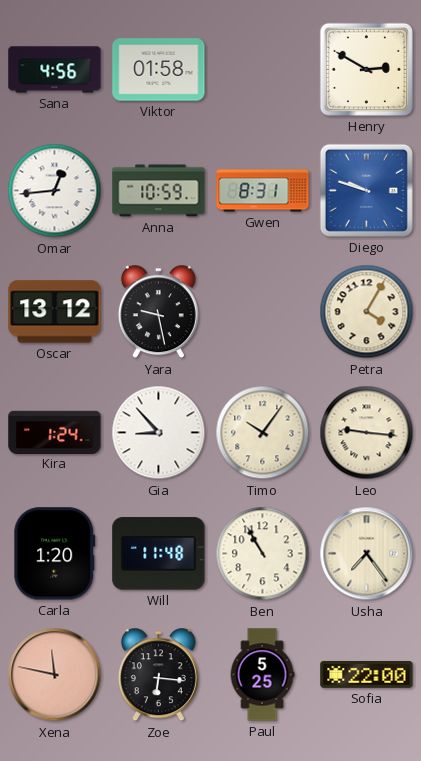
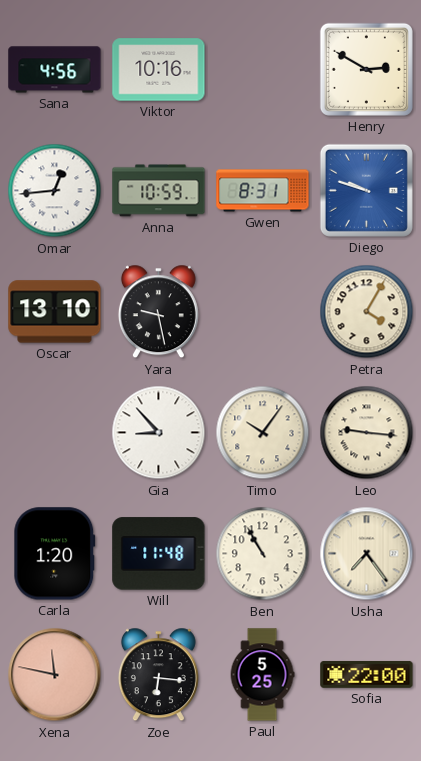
Viktor: 01:58 -> 10:16 (159, 70)
Oscar: 13:12 -> 13:10 (55, 312)
Kira: 1:24 -> none (55, 432)
